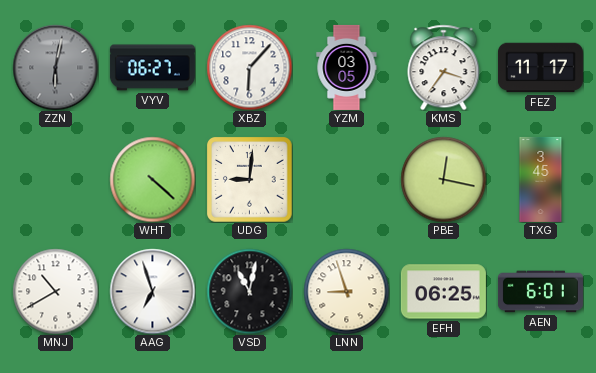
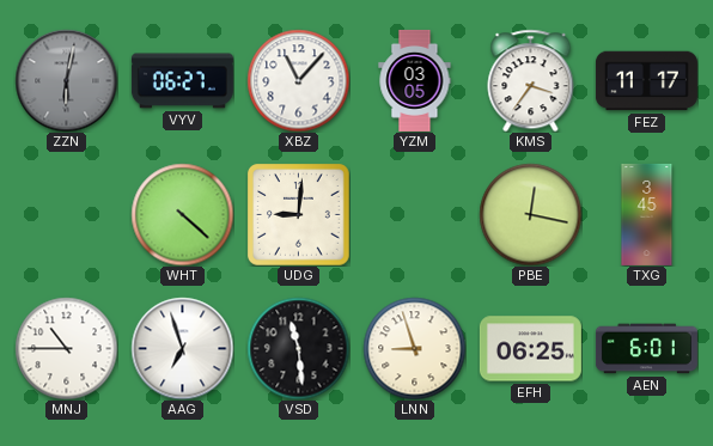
XBZ: 6:07 -> 11:07 (298, 80)
MNJ: 10:40 -> 10:45 (66, 348)
VSD: 11:02 -> 11:29 (298, 348)
